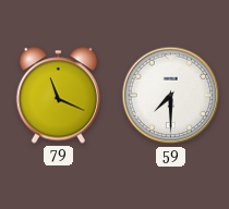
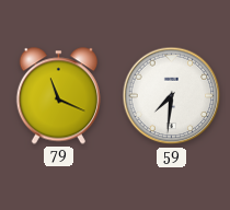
59: 7:30 -> 7:31 (172, 96)
